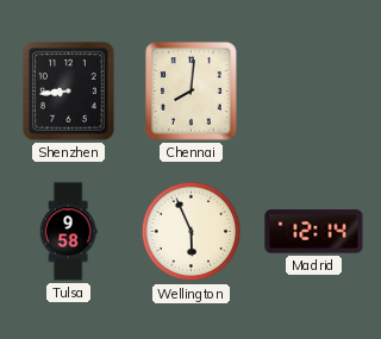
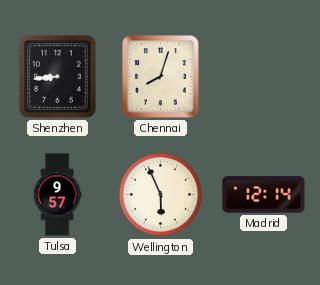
Chennai: 8:01 -> 8:03 (161, 77)
Tulsa: 9:58 -> 9:57 (57, 195)
